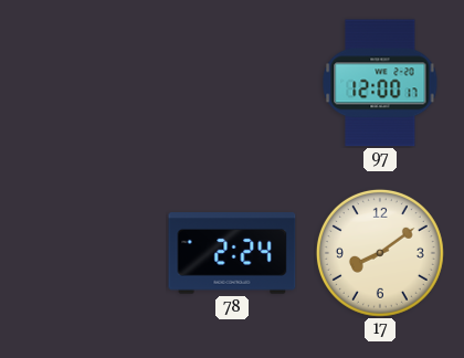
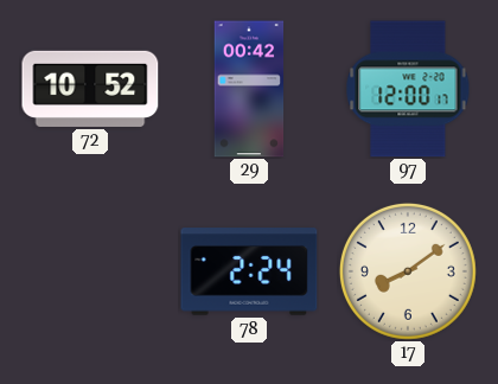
72: none -> 10:52 (90, 89)
29: none -> 00:42 (249, 89)
